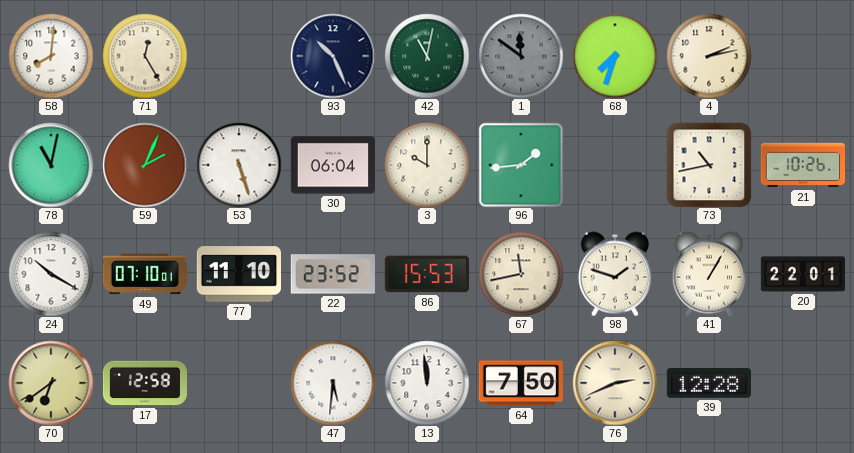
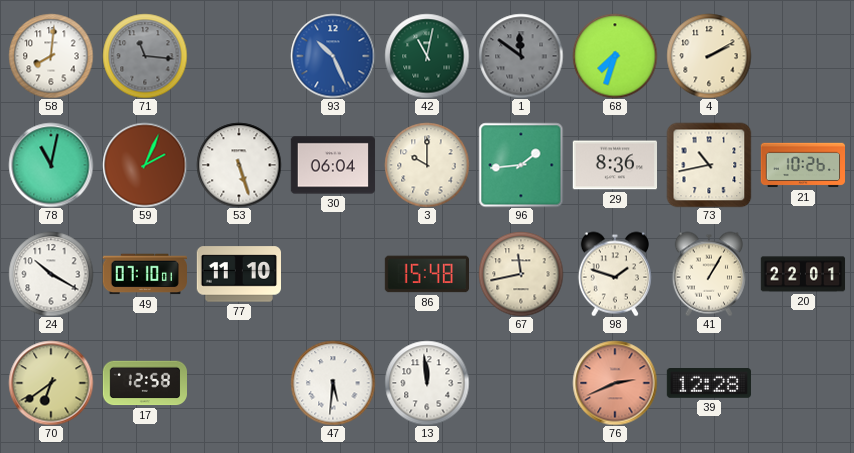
71: 12:25 -> 11:16 (145, 56)
71 dial: cream -> grey (145, 56)
93 dial: navy -> blue (333, 56)
4: 2:13 -> 2:10 (709, 56)
29: none -> 8:36 (614, 165)
22: 23:52 -> none (333, 274)
86: 15:53 -> 15:48 (426, 274)
64: 7:50 -> none (520, 383)
76 dial: cream -> salmon (615, 383)
